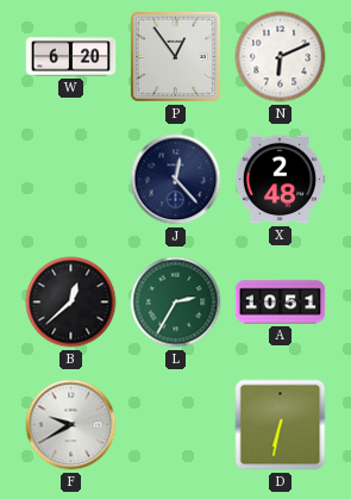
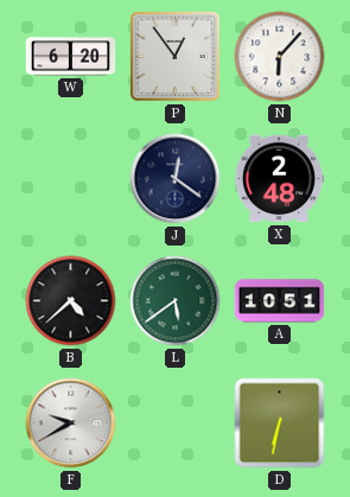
N: 6:11 -> 6:07 (280, 57)
J: 12:23 -> 12:21 (176, 179)
B: 12:38 -> 4:38 (71, 301)
L: 2:35 -> 5:39 (176, 301)
